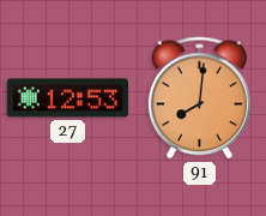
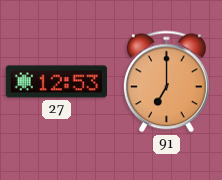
91: 8:01 -> 7:00 (166, 82)
